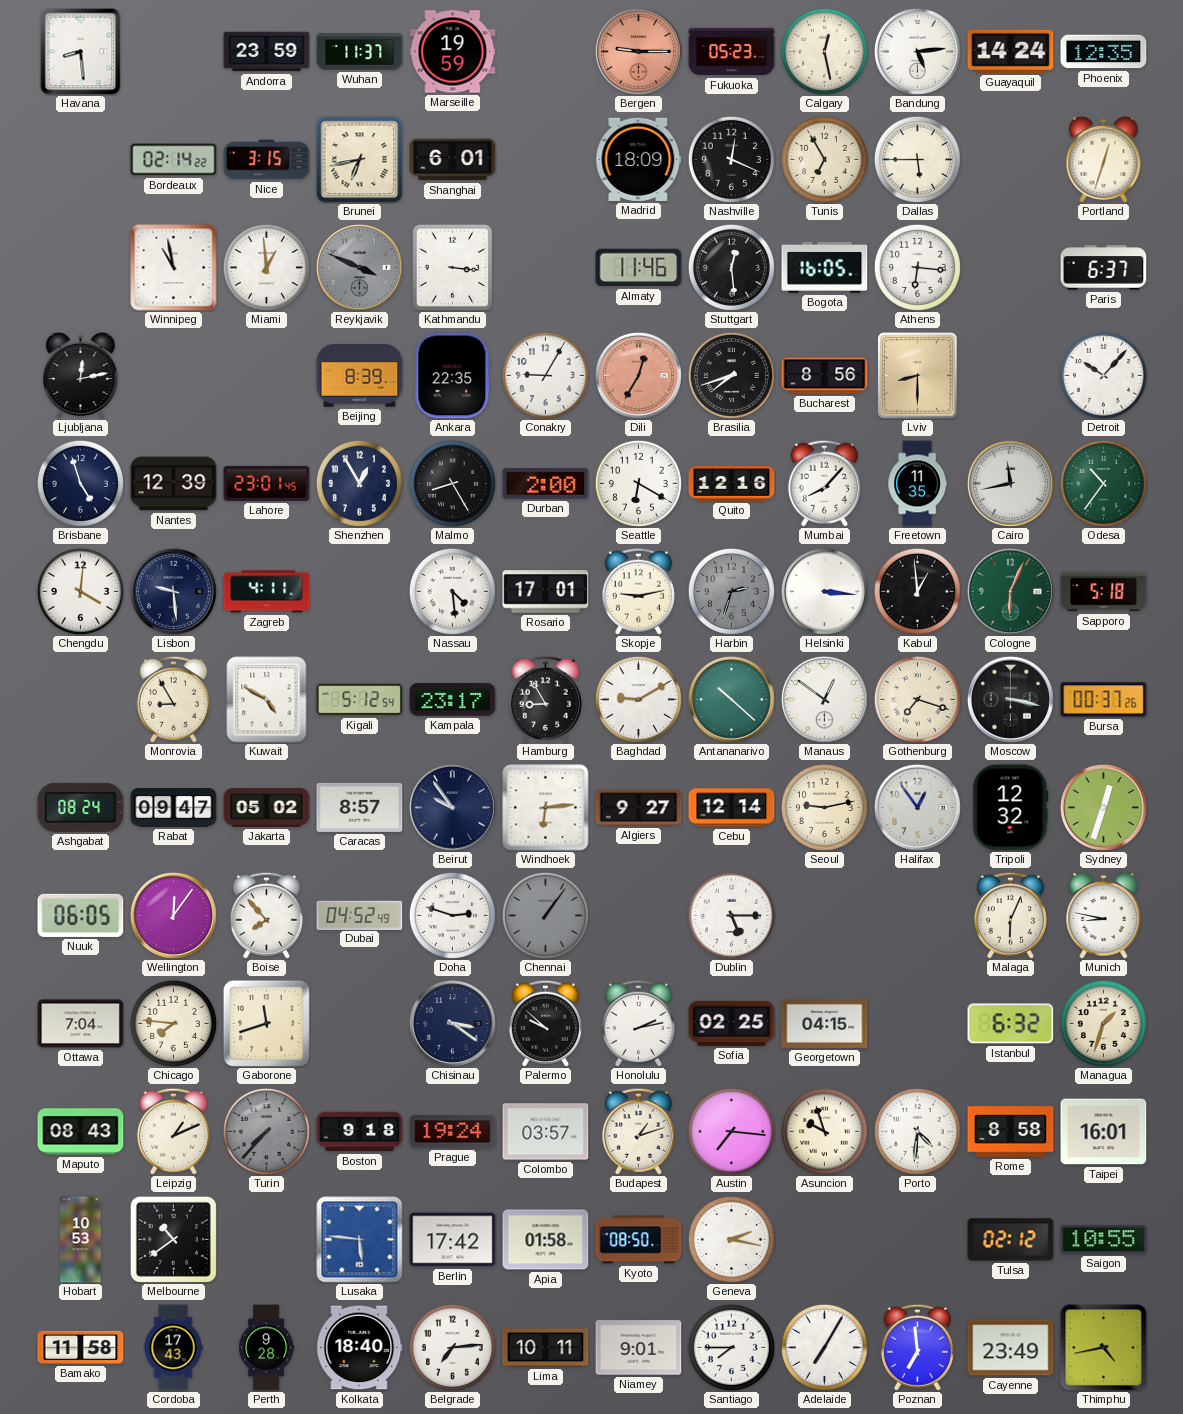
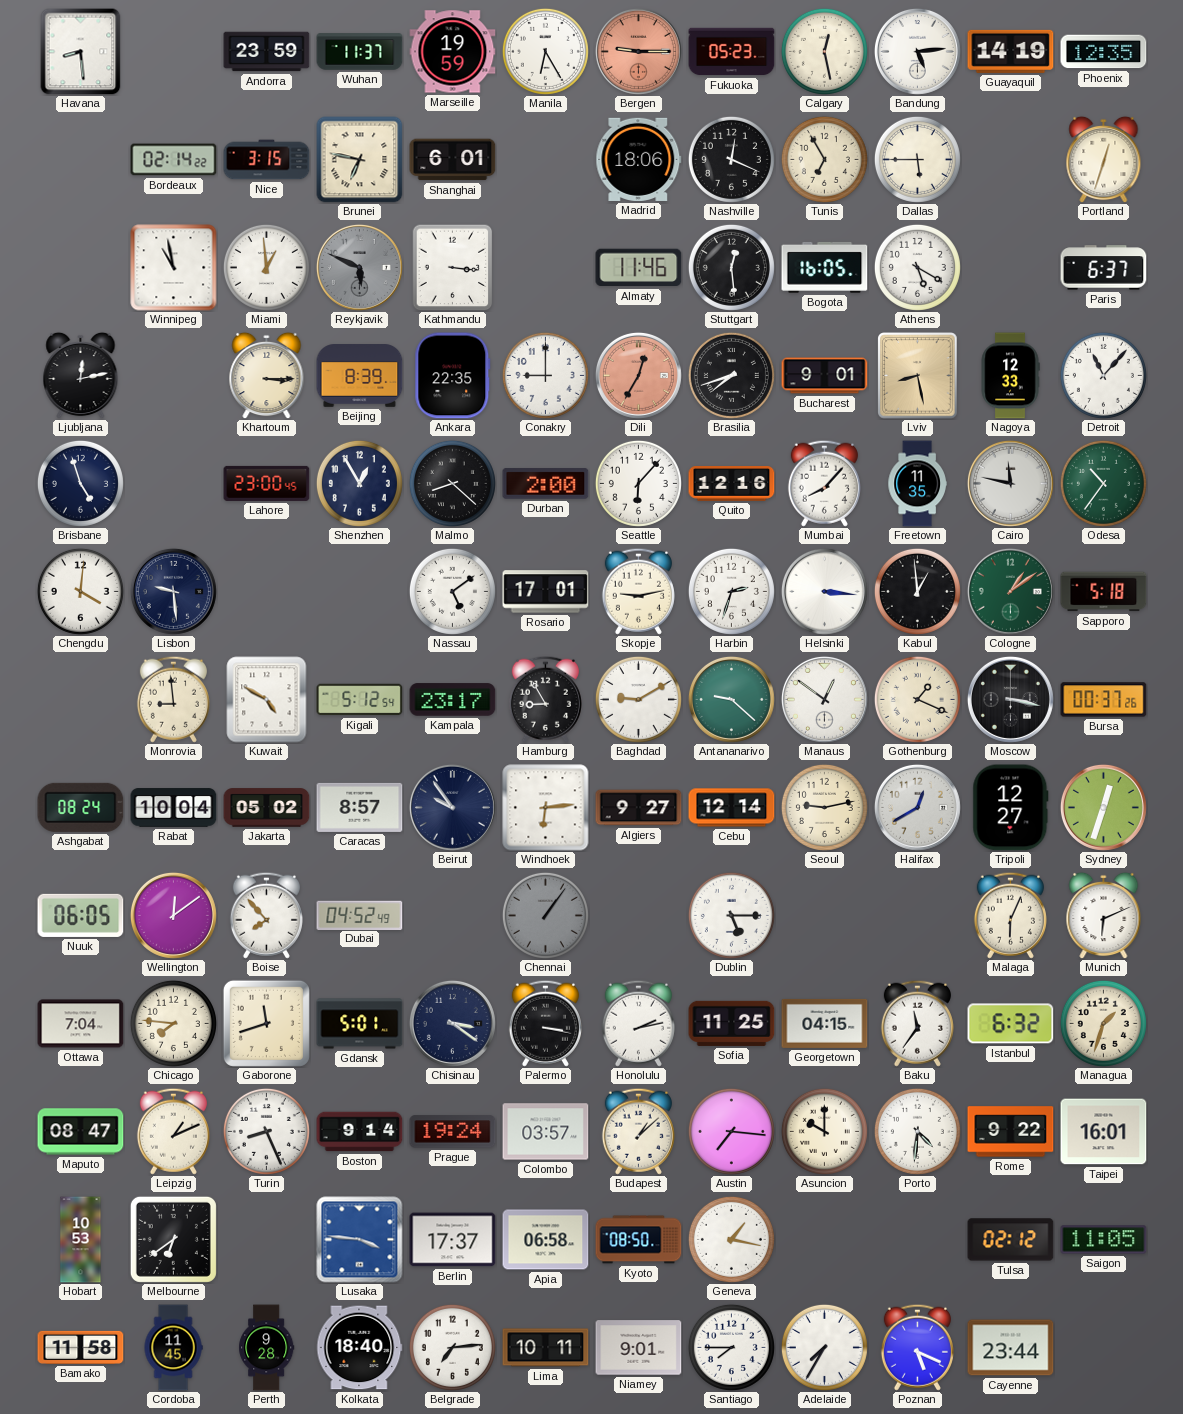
Manila: none -> 6:25 (545, 51)
Guayaquil: 14:24 -> 14:19 (1011, 51)
Brunei: 6:43 -> 6:47 (360, 160)
Madrid: 18:09 -> 18:06 (639, 159)
Reykjavik: 3:49 -> 5:49 (359, 267)
Athens: 6:16 -> 5:20 (917, 267)
Khartoum: none -> 3:15 (267, 375)
Conakry: 9:05 -> 9:00 (545, 375)
Bucharest: 8:56 -> 9:01 (825, 376)
Lviv: 8:30 -> 8:28 (918, 376)
Nagoya: none -> 12:33 (1010, 376)
Detroit: 10:07 -> 11:07 (1103, 375)
Nantes: 12:39 -> none (174, 484)
Lahore: 23:01 -> 23:00 (267, 483)
Malmo: 8:25 -> 8:22 (452, 483)
Seattle: 6:20 -> 6:07 (638, 483)
Cairo: 11:43 -> 11:47 (1010, 483)
Zagreb: 4:11 -> none (267, 592)
Nassau: 4:29 -> 5:09 (452, 591)
Harbin dial: grey -> white (731, 591)
Cologne: 6:04 -> 1:09 (1010, 591)
Monrovia: 8:55 -> 8:59 (173, 699)
Antananarivo: 10:22 -> 9:22 (731, 699)
Gothenburg: 7:18 -> 1:19 (917, 699)
Rabat: 09:47 -> 10:04 (174, 808)
Halifax: 12:54 -> 12:40 (917, 807)
Tripoli: 12:32 -> 12:27 (1011, 808)
Wellington: 12:06 -> 12:09 (173, 915)
Doha: 2:48 -> none (452, 915)
Munich: 8:47 -> 6:11 (1104, 915)
Gdansk: none -> 5:01 (360, 1024)
Palermo: 9:52 -> 3:17 (545, 1023)
Sofia: 02:25 -> 11:25 (732, 1023)
Baku: none -> 11:36 (917, 1023)
Maputo: 08:43 -> 08:47 (81, 1132)
Turin: 7:37 -> 8:26 (266, 1131)
Turin dial: grey -> white (266, 1131)
Boston: 9:18 -> 9:14 (360, 1132)
Budapest: 1:12 -> 1:08 (638, 1131)
Asuncion: 9:57 -> 10:00 (824, 1131)
Rome: 8:58 -> 9:22 (1011, 1132)
Melbourne: 10:39 -> 6:39 (173, 1239)
Lusaka: 5:46 -> 3:46 (360, 1240)
Berlin: 17:42 -> 17:37 (453, 1240)
Apia: 01:58 -> 06:58 (546, 1240)
Geneva: 2:17 -> 1:17 (731, 1239)
Saigon: 10:55 -> 11:05 (1104, 1240)
Cordoba: 17:43 -> 11:45 (173, 1348)
Adelaide: 7:05 -> 7:35 (824, 1347)
Poznan: 6:59 -> 5:19 (917, 1347)
Cayenne: 23:49 -> 23:44 (1011, 1348)
Thimphu: 4:43 -> none (1104, 1348)
